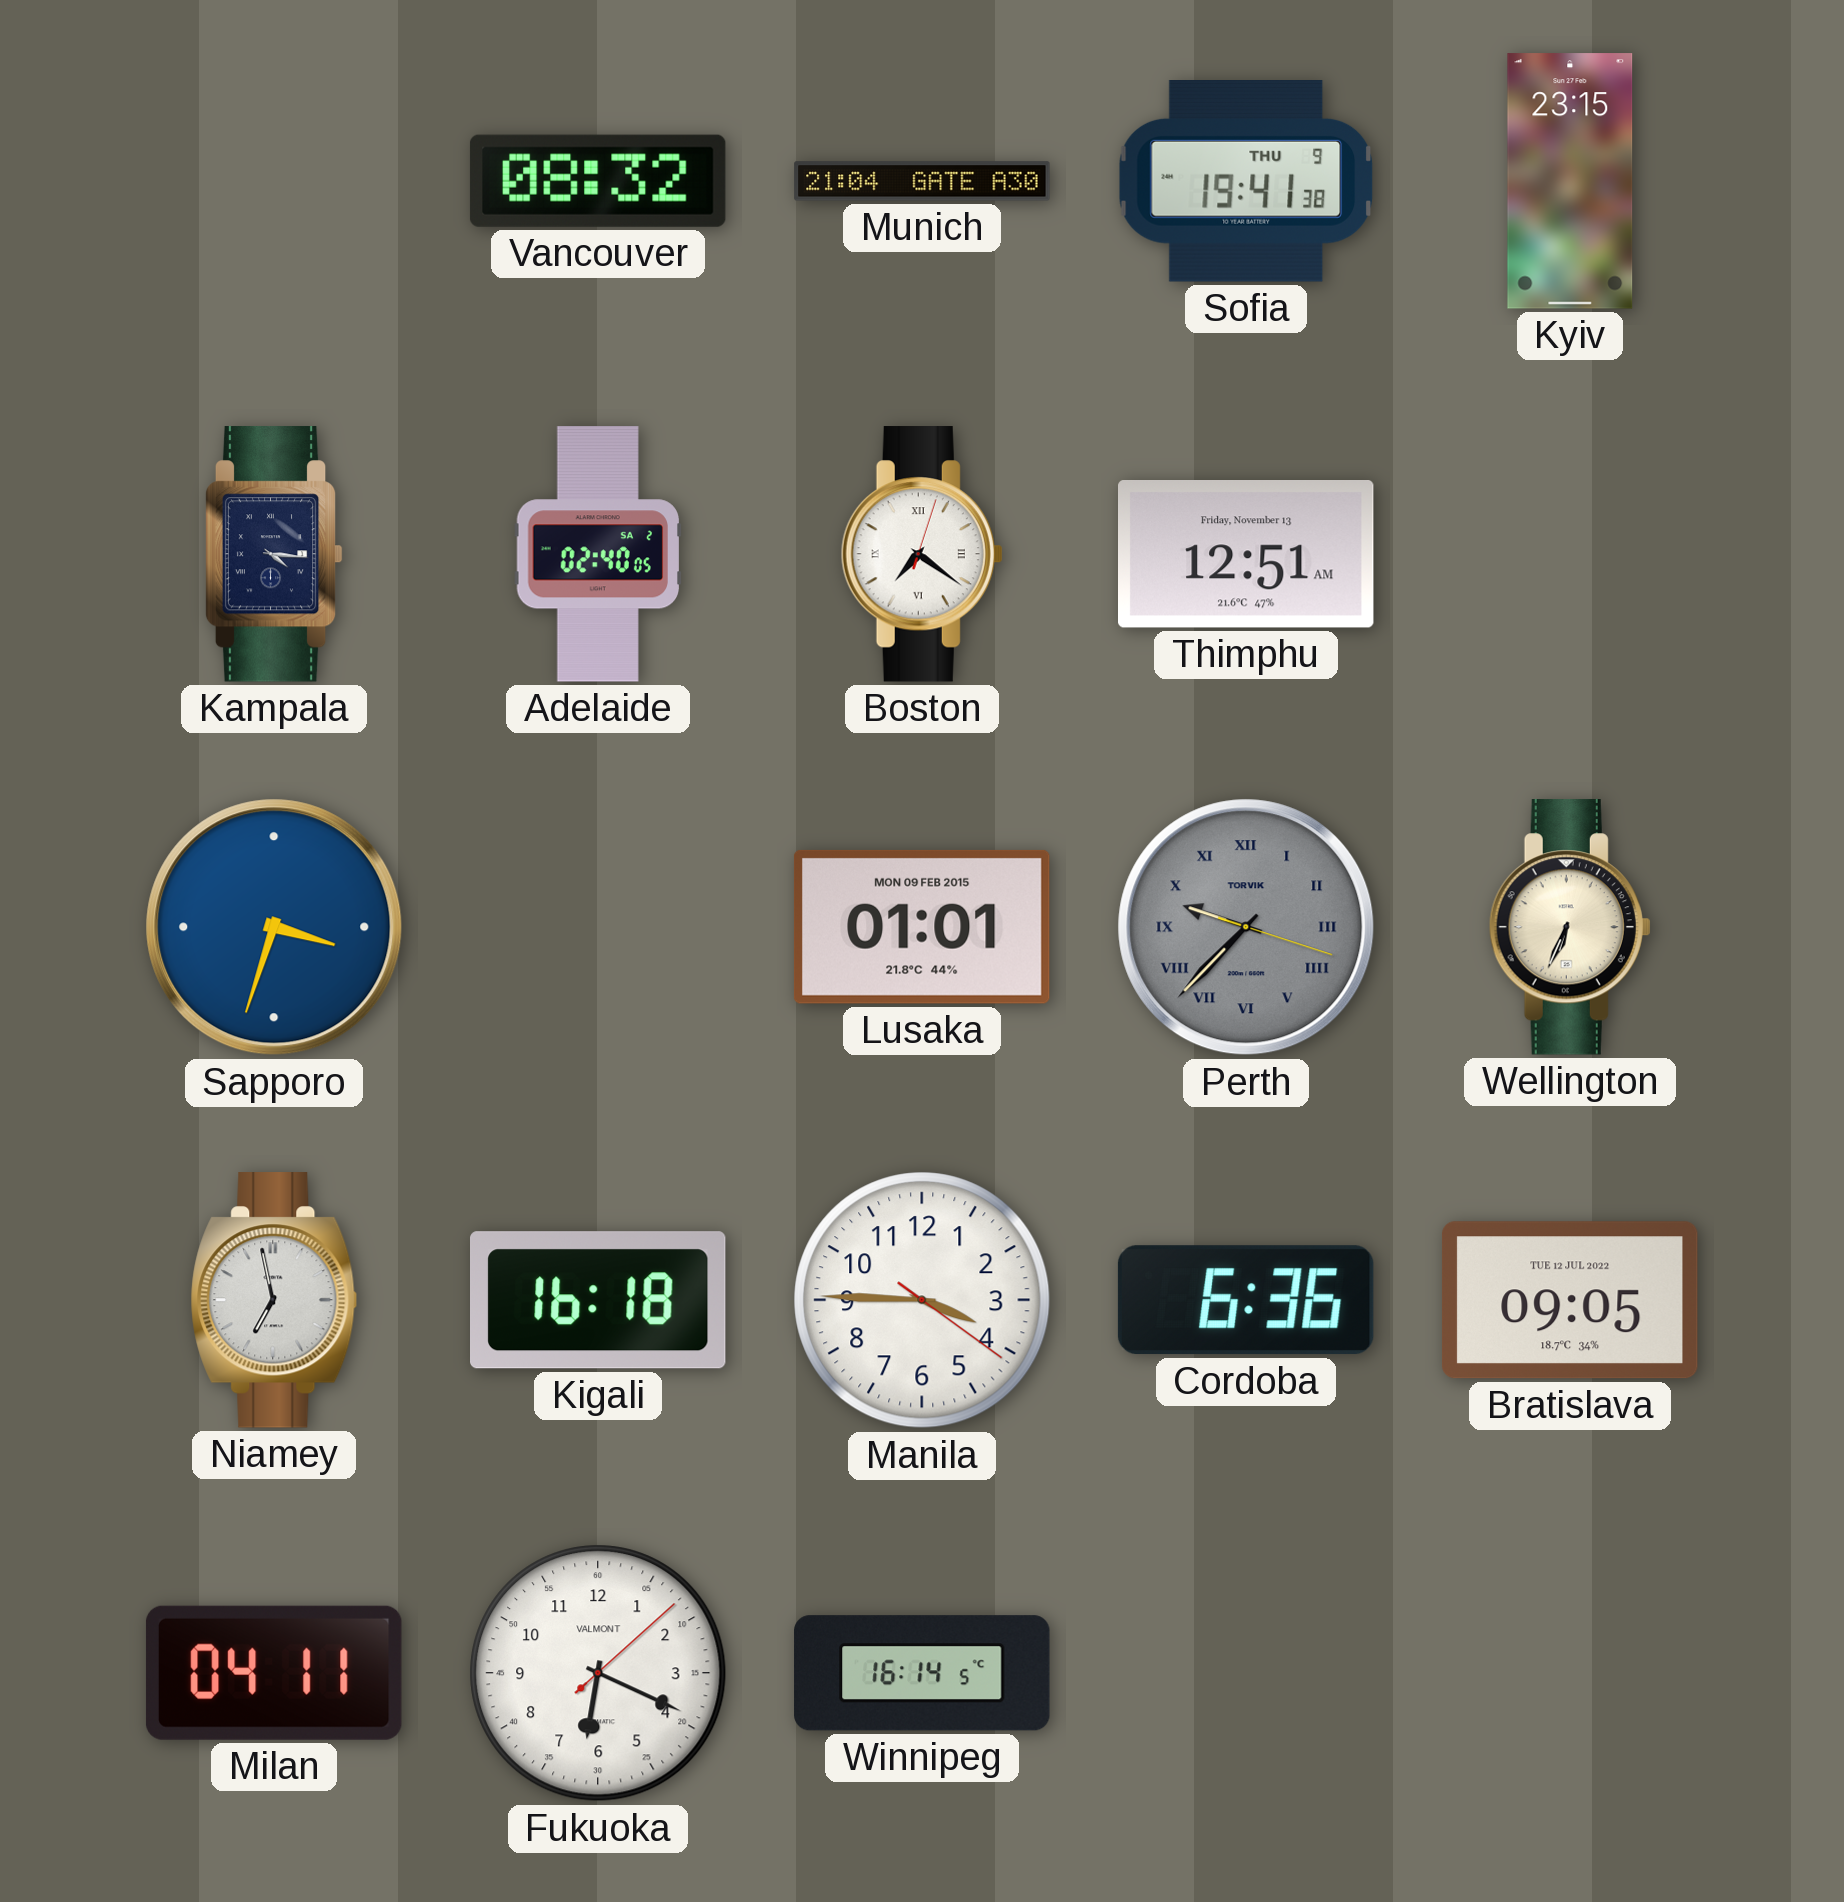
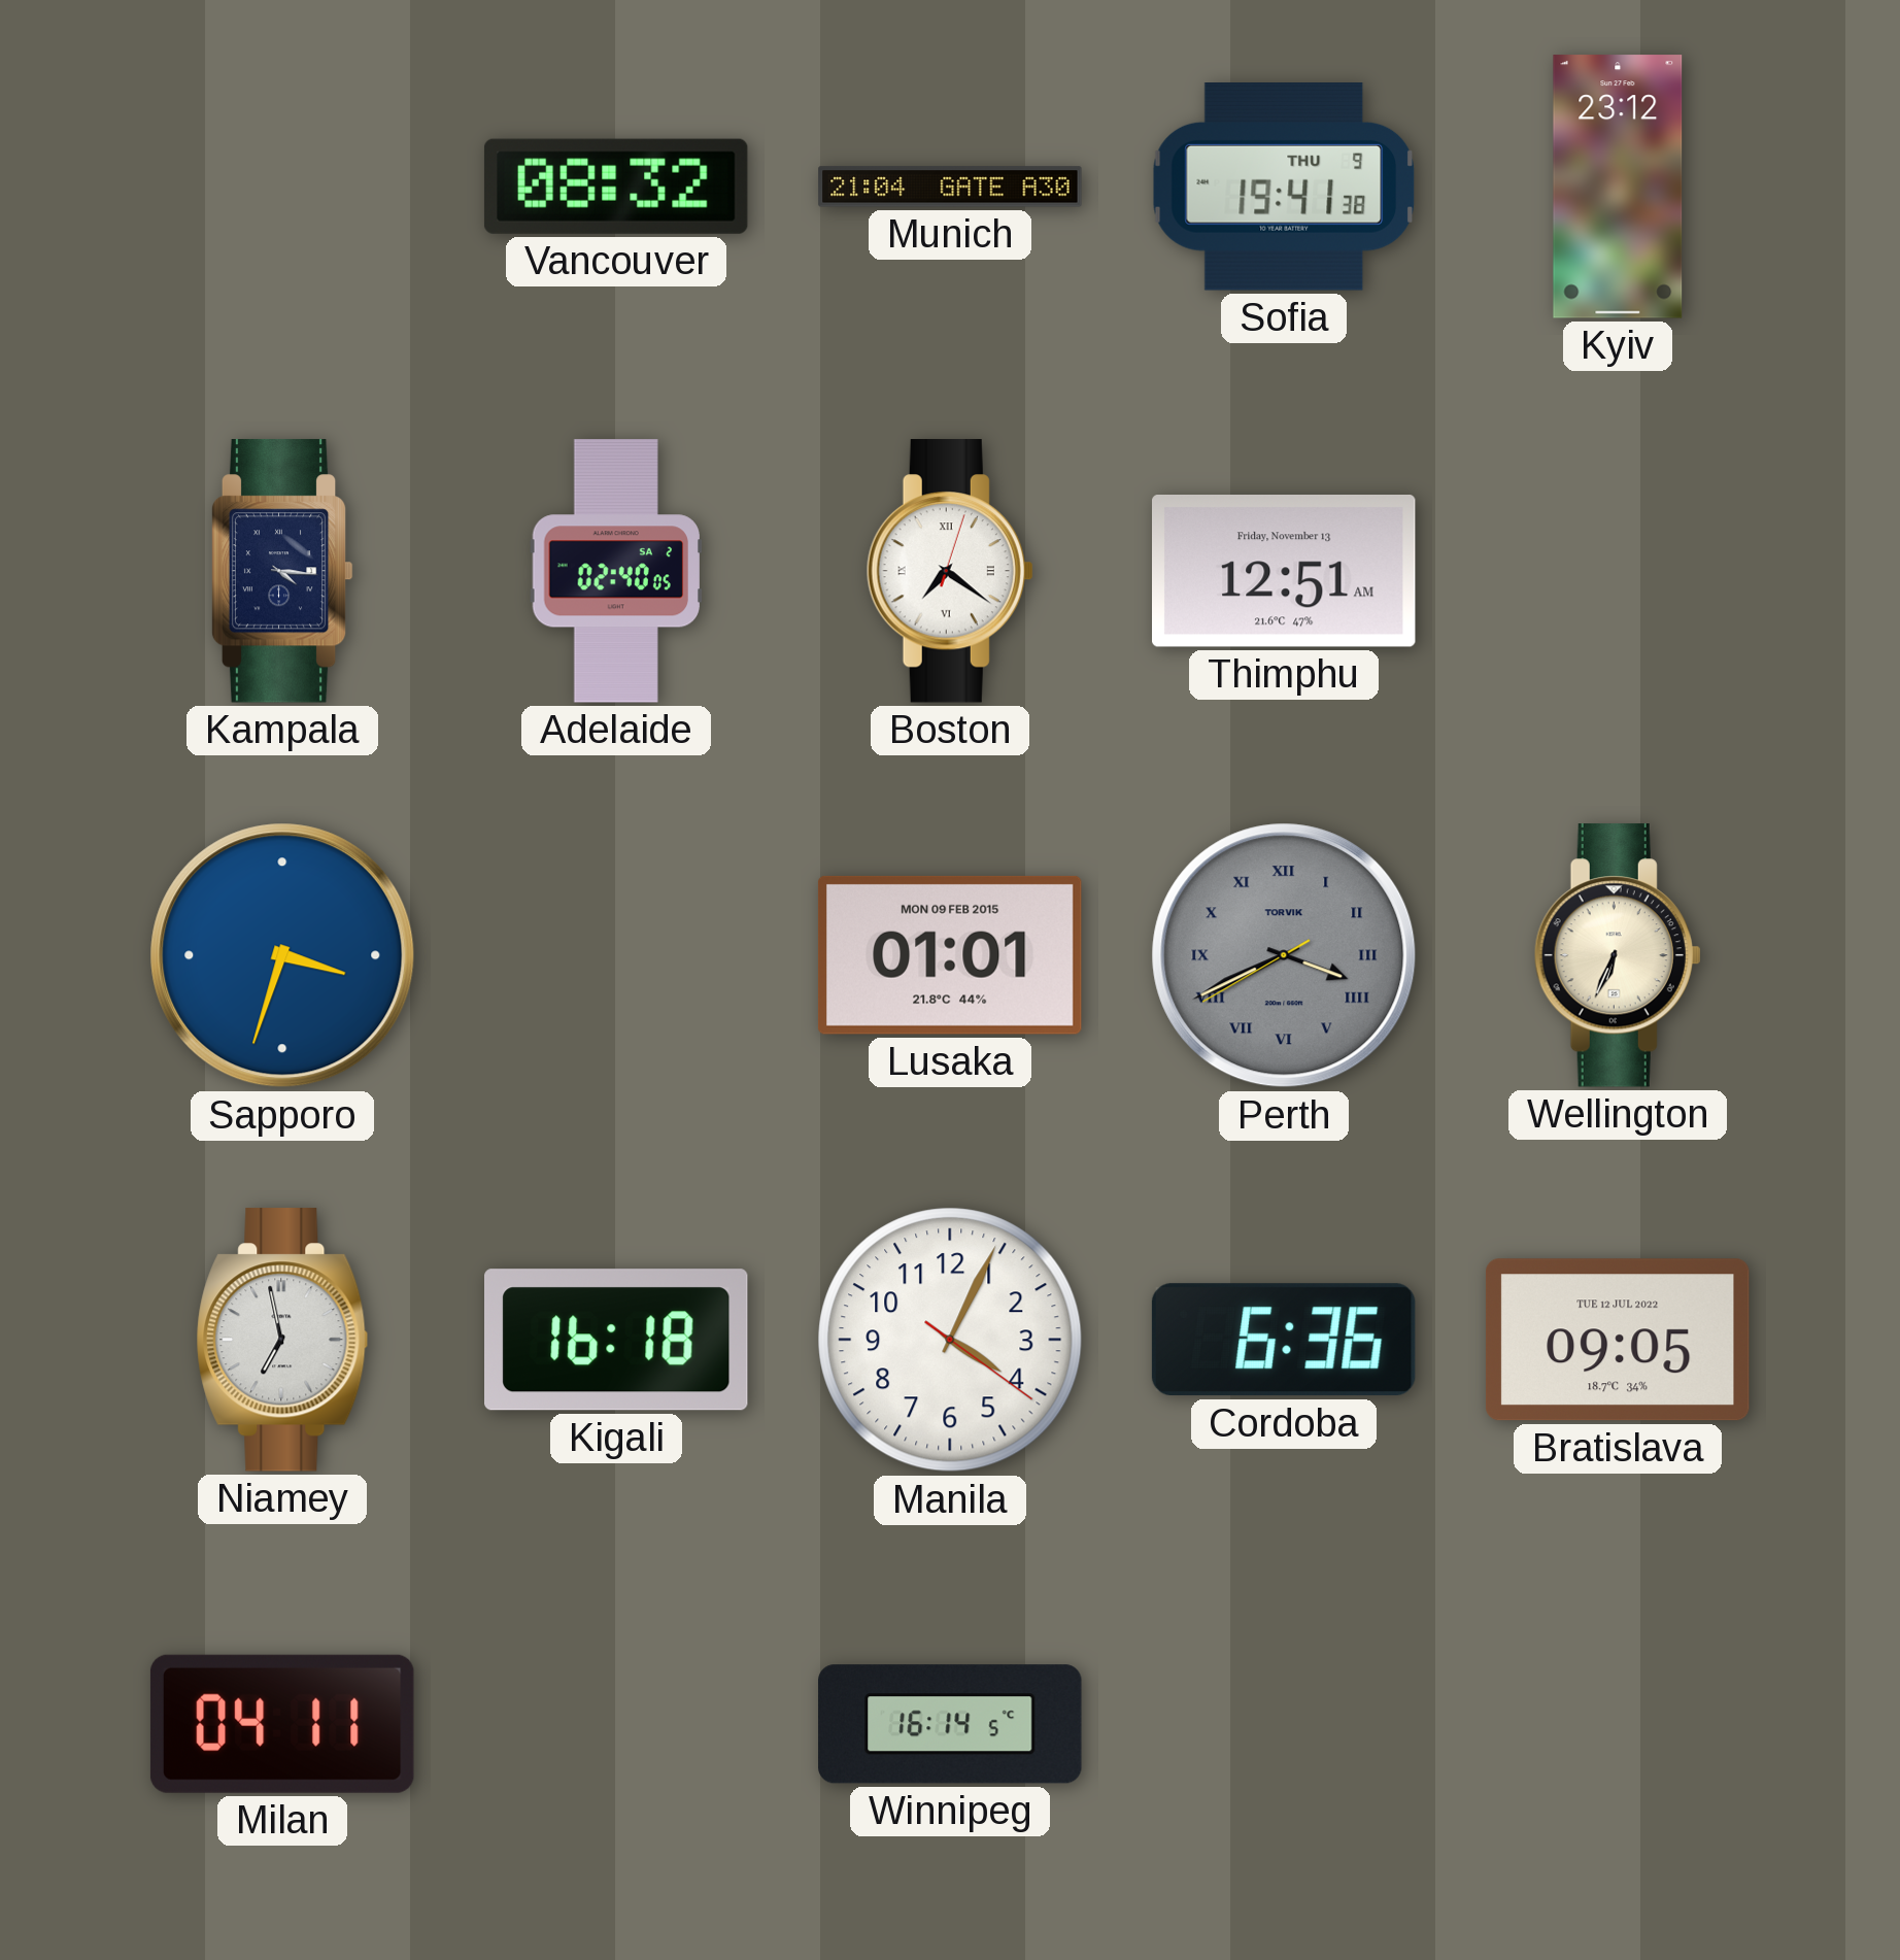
Kyiv: 23:15 -> 23:12 (1618, 187)
Perth: 9:37 -> 3:40 (1284, 955)
Manila: 3:45 -> 4:04 (950, 1340)
Fukuoka: 6:19 -> none (598, 1673)
